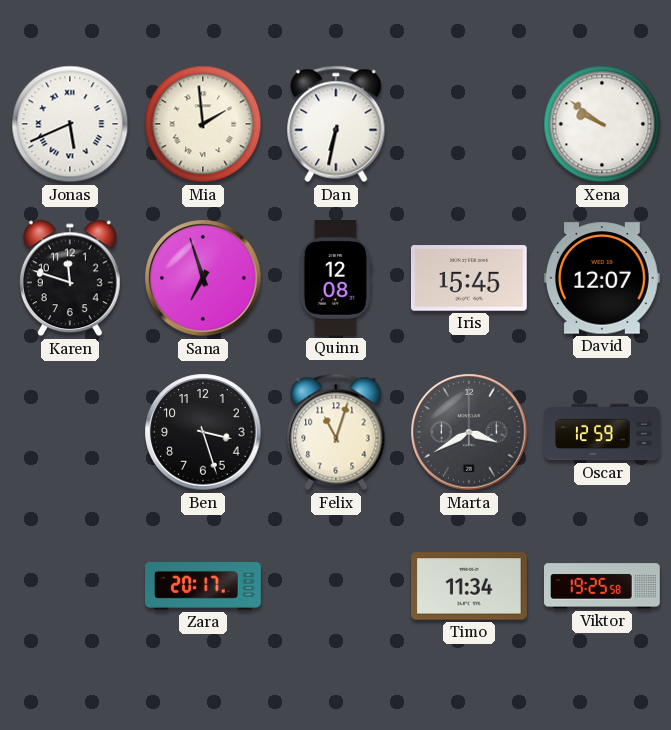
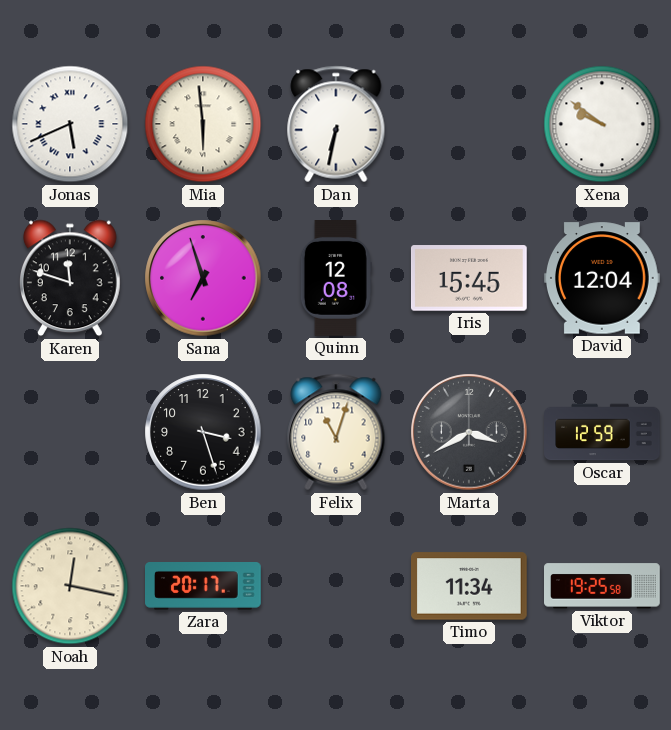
Mia: 1:59 -> 5:59 (203, 124)
David: 12:07 -> 12:04 (603, 278)
Noah: none -> 12:17 (70, 586)
